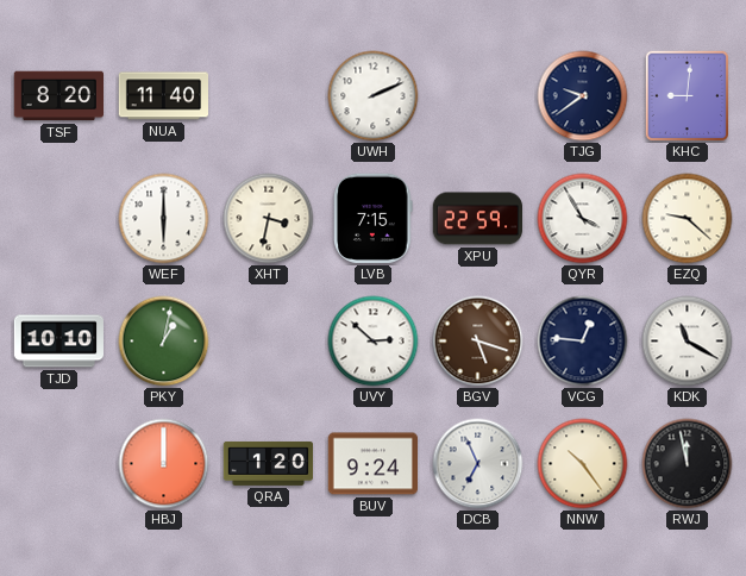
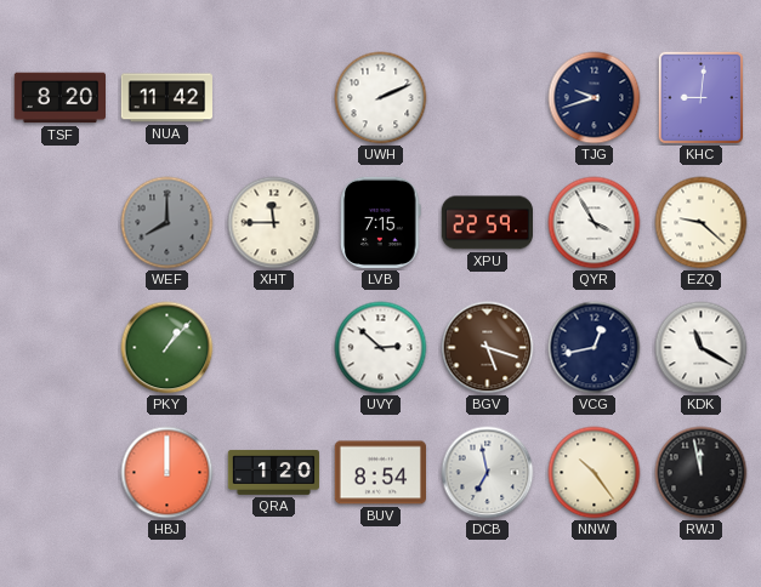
NUA: 11:40 -> 11:42 (166, 98)
TJG: 9:39 -> 9:42 (595, 98)
WEF: 6:00 -> 8:00 (167, 223)
WEF dial: white -> grey (167, 223)
XHT: 3:32 -> 11:45 (274, 223)
TJD: 10:10 -> none (58, 342)
PKY: 1:02 -> 1:07 (167, 348)
VCG: 12:46 -> 12:43 (595, 348)
BUV: 9:24 -> 8:54 (380, 473)
DCB: 6:56 -> 6:58 (488, 473)
